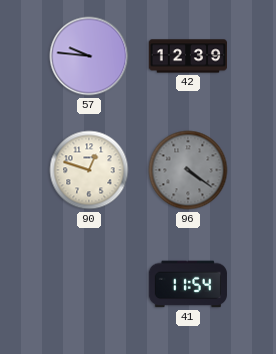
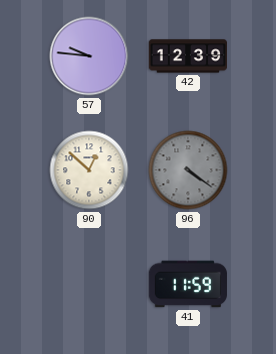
90: 12:48 -> 12:52 (89, 170)
41: 11:54 -> 11:59 (188, 284)
